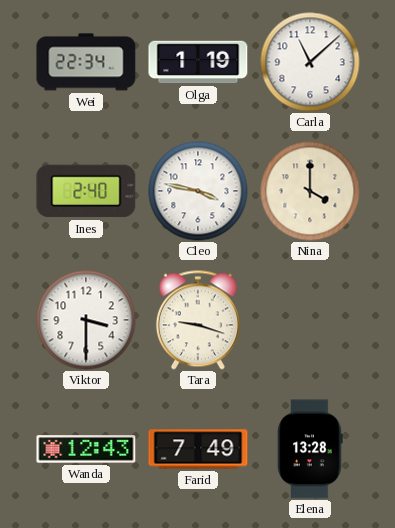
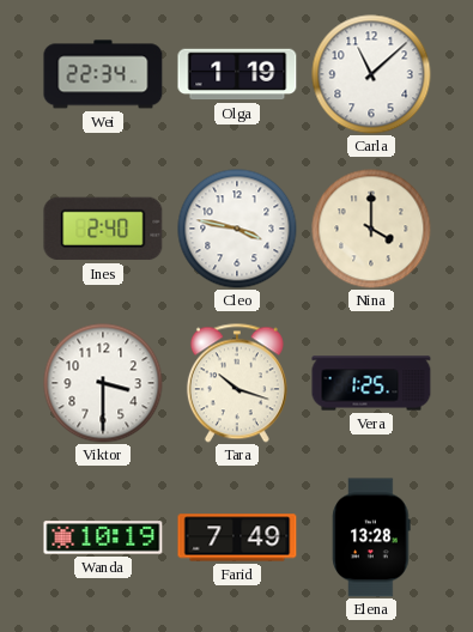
Tara: 9:18 -> 10:18 (237, 383)
Vera: none -> 1:25 (371, 383)
Wanda: 12:43 -> 10:19 (103, 537)
